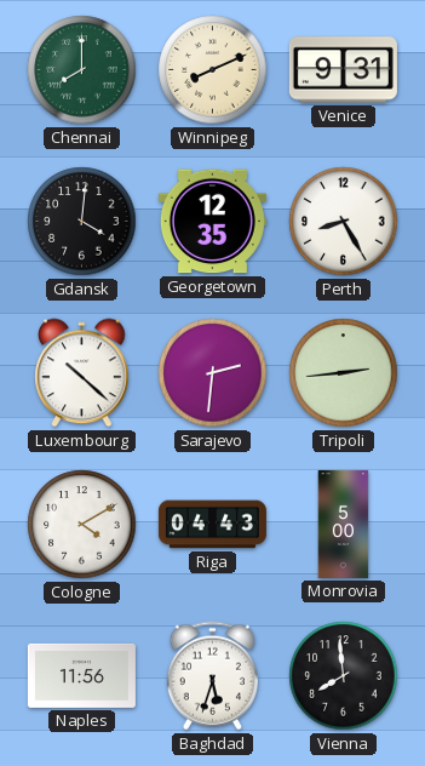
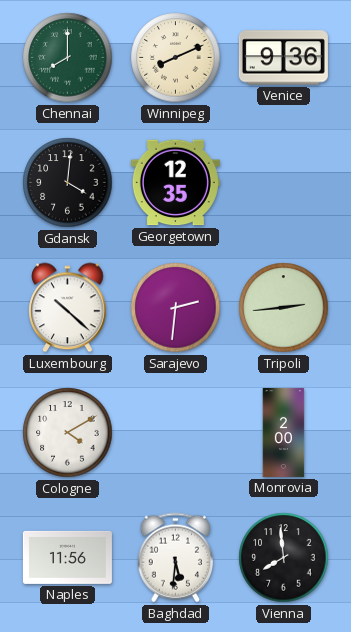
Venice: 9:31 -> 9:36 (283, 58)
Perth: 8:25 -> none (344, 222)
Riga: 04:43 -> none (212, 525)
Monrovia: 5:00 -> 2:00 (284, 432)
Baghdad: 5:33 -> 5:31 (175, 558)
